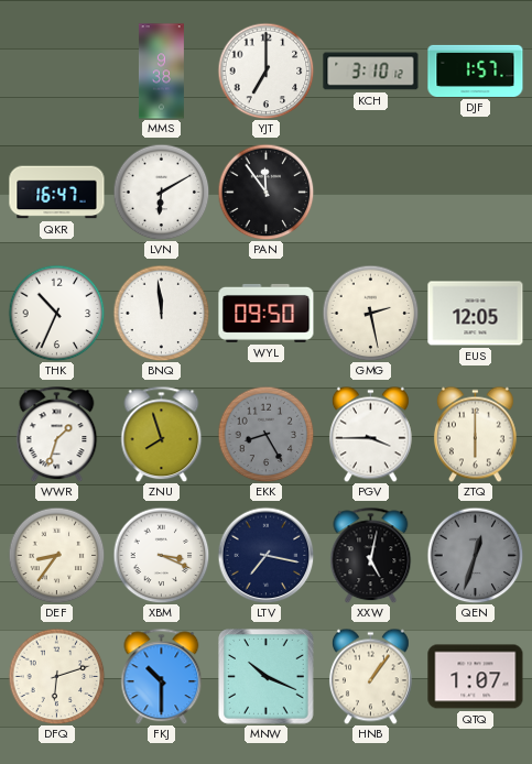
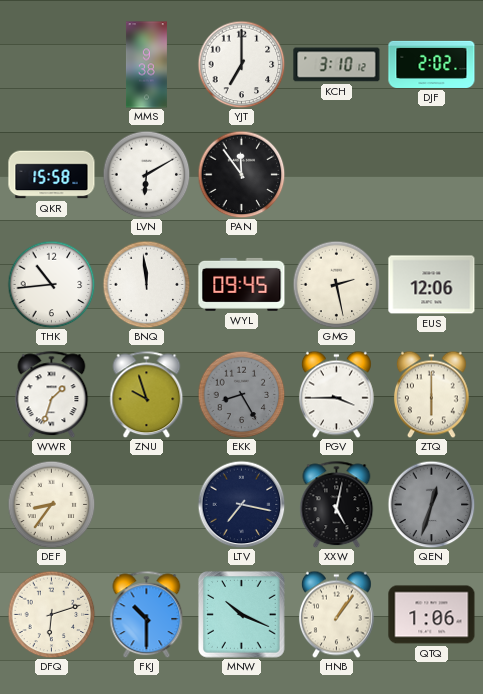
DJF: 1:57 -> 2:02 (432, 64)
QKR: 16:47 -> 15:58 (52, 175)
THK: 10:34 -> 10:44 (51, 284)
WYL: 09:50 -> 09:45 (242, 284)
EUS: 12:05 -> 12:06 (432, 285)
ZNU: 7:57 -> 9:57 (147, 394)
XBM: 3:19 -> none (161, 555)
QTQ: 1:07 -> 1:06 (432, 615)
